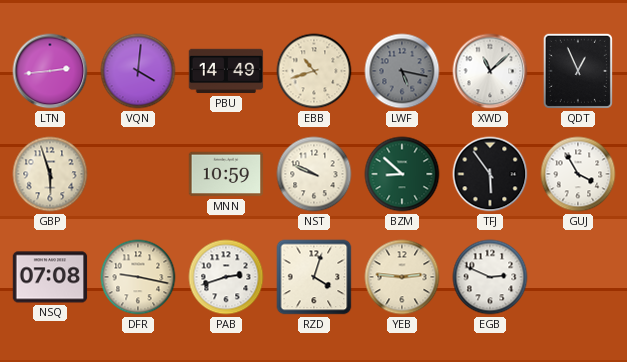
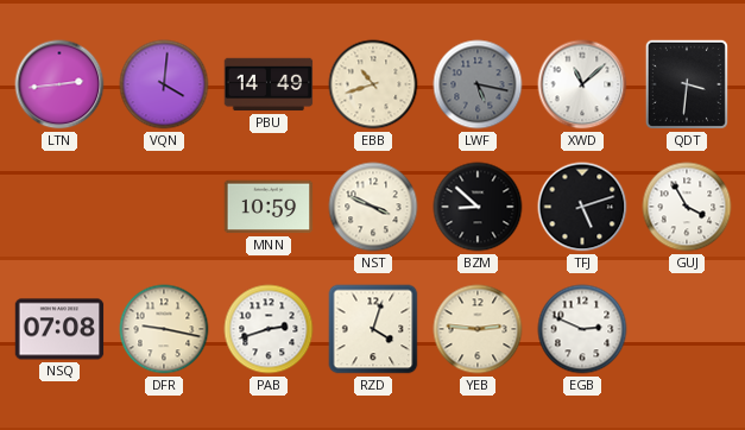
QDT: 12:56 -> 3:31 (687, 84)
GBP: 5:57 -> none (50, 174)
NST: 9:49 -> 3:49 (373, 207)
BZM dial: green -> black (478, 207)
TFJ: 5:54 -> 5:12 (582, 207)
